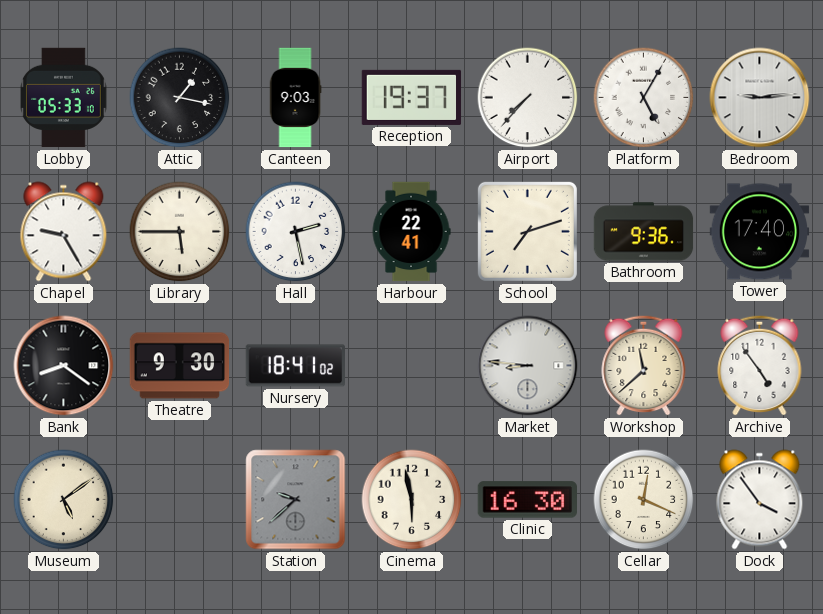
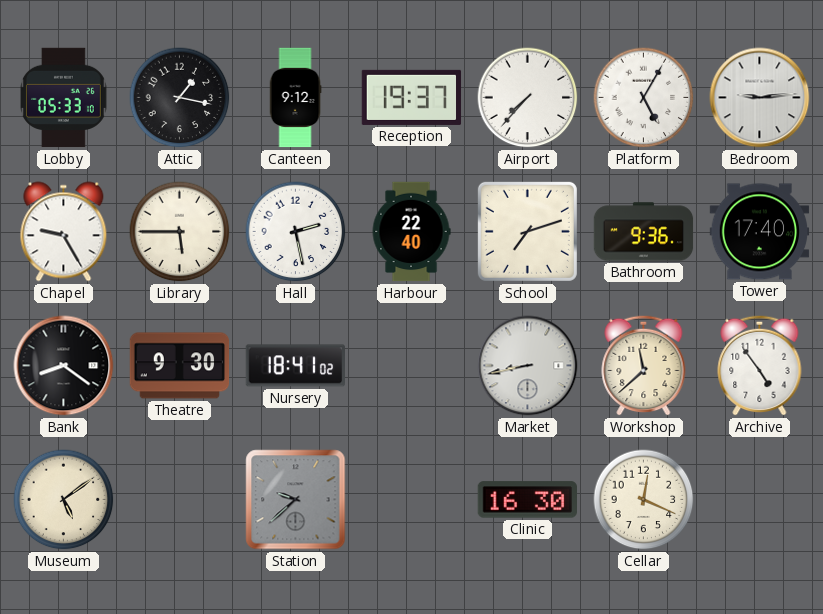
Canteen: 9:03 -> 9:12 (295, 98)
Harbour: 22:41 -> 22:40 (411, 232)
Market: 8:46 -> 8:43 (528, 366)
Cinema: 5:58 -> none (412, 500)
Dock: 3:54 -> none (760, 500)
